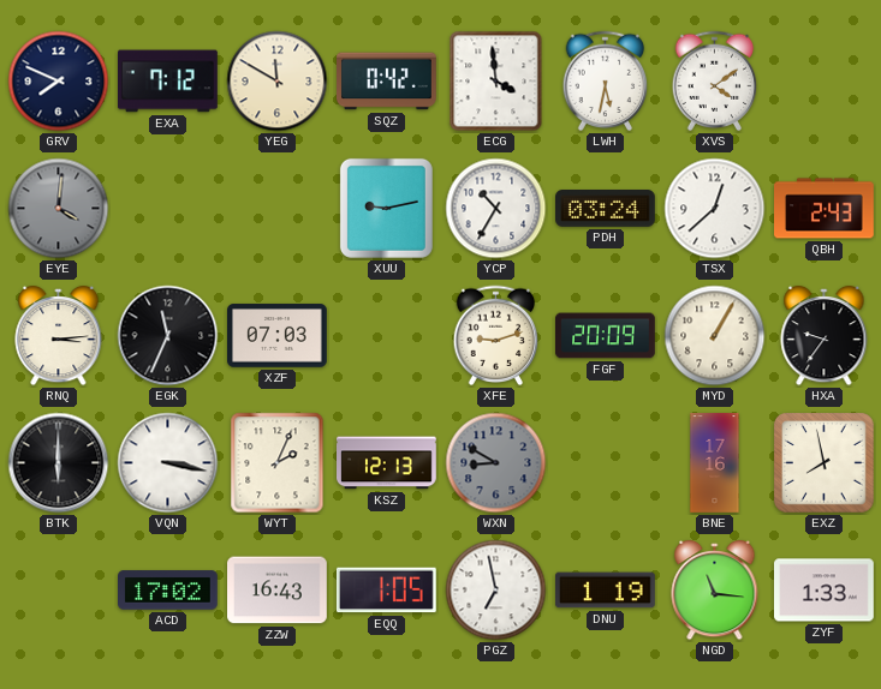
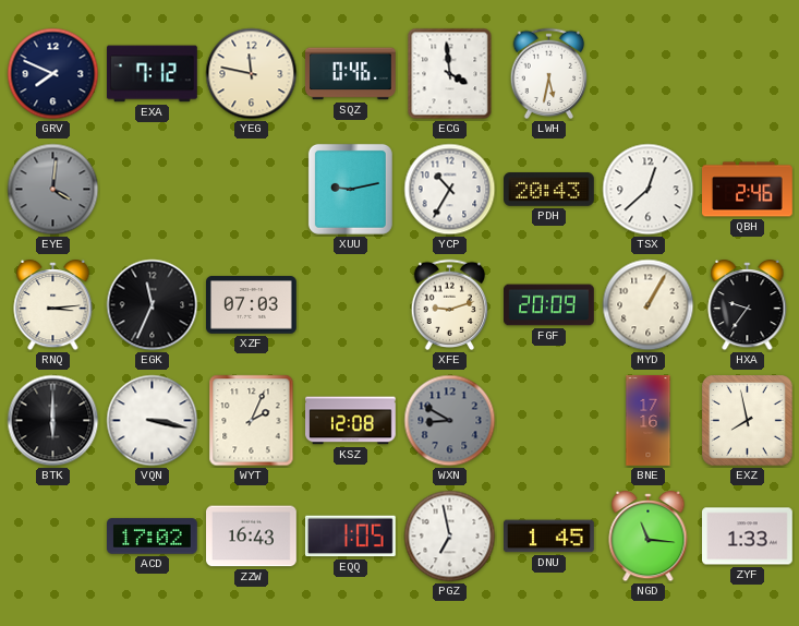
YEG: 11:50 -> 11:47 (252, 74)
SQZ: 0:42 -> 0:46 (351, 74)
XVS: 4:09 -> none (715, 82)
PDH: 03:24 -> 20:43 (549, 190)
QBH: 2:43 -> 2:46 (748, 190)
KSZ: 12:13 -> 12:08 (351, 421)
DNU: 1:19 -> 1:45 (549, 537)
